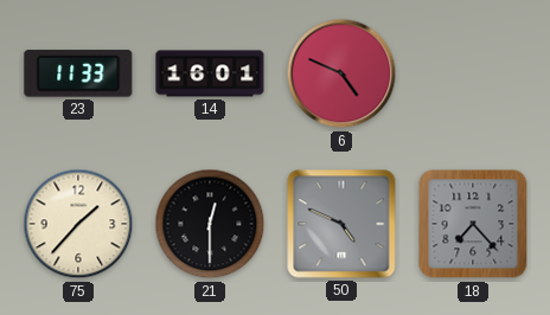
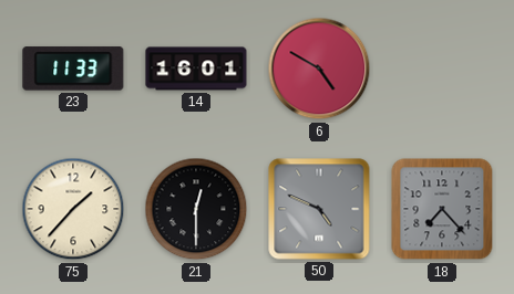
6: 4:49 -> 4:50 (319, 69)
